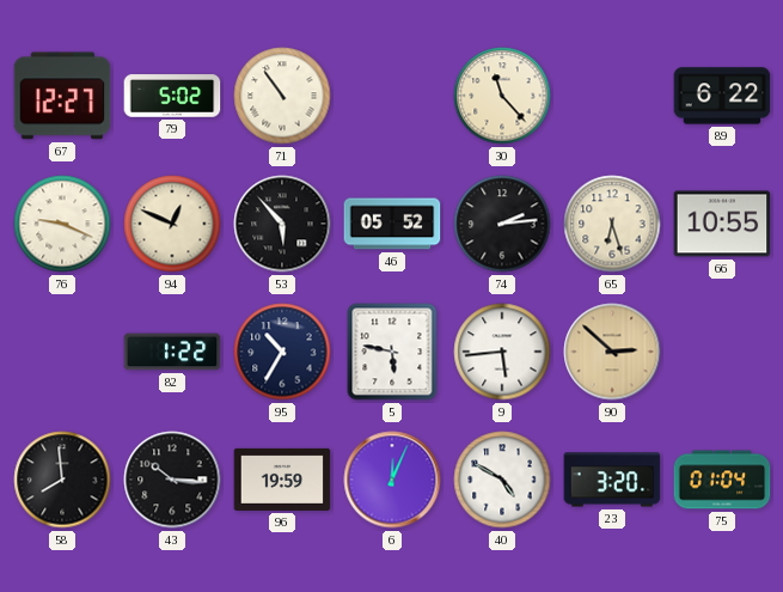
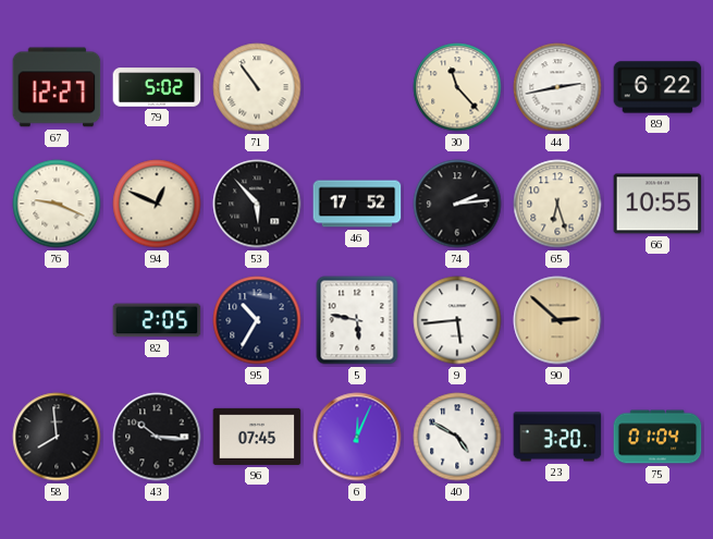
44: none -> 2:43 (557, 87)
46: 05:52 -> 17:52 (357, 204)
82: 1:22 -> 2:05 (157, 320)
96: 19:59 -> 07:45 (257, 437)
